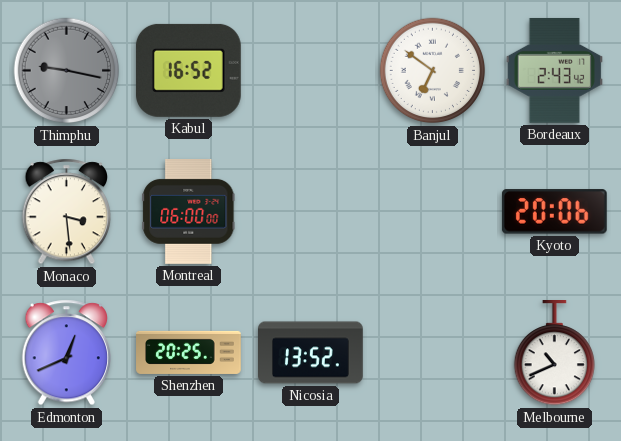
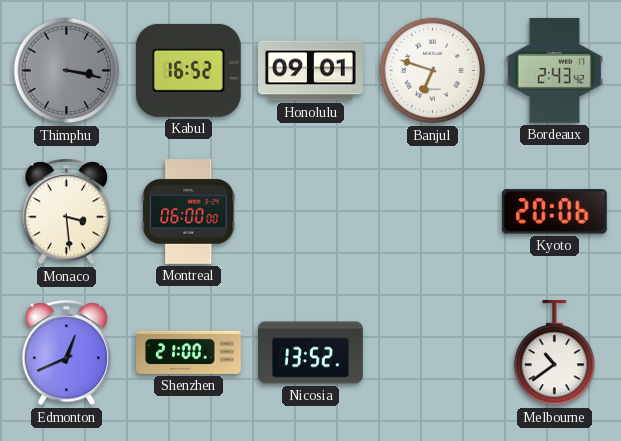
Thimphu: 9:17 -> 3:17 (67, 71)
Honolulu: none -> 09:01 (311, 71)
Banjul: 6:51 -> 6:48 (433, 71)
Shenzhen: 20:25 -> 21:00 (189, 352)
Melbourne: 10:41 -> 10:39 (554, 354)
